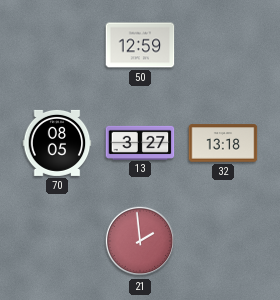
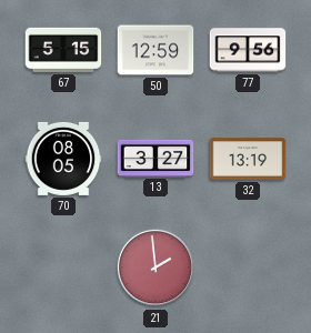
67: none -> 5:15 (63, 50)
77: none -> 9:56 (248, 50)
32: 13:18 -> 13:19 (248, 159)
